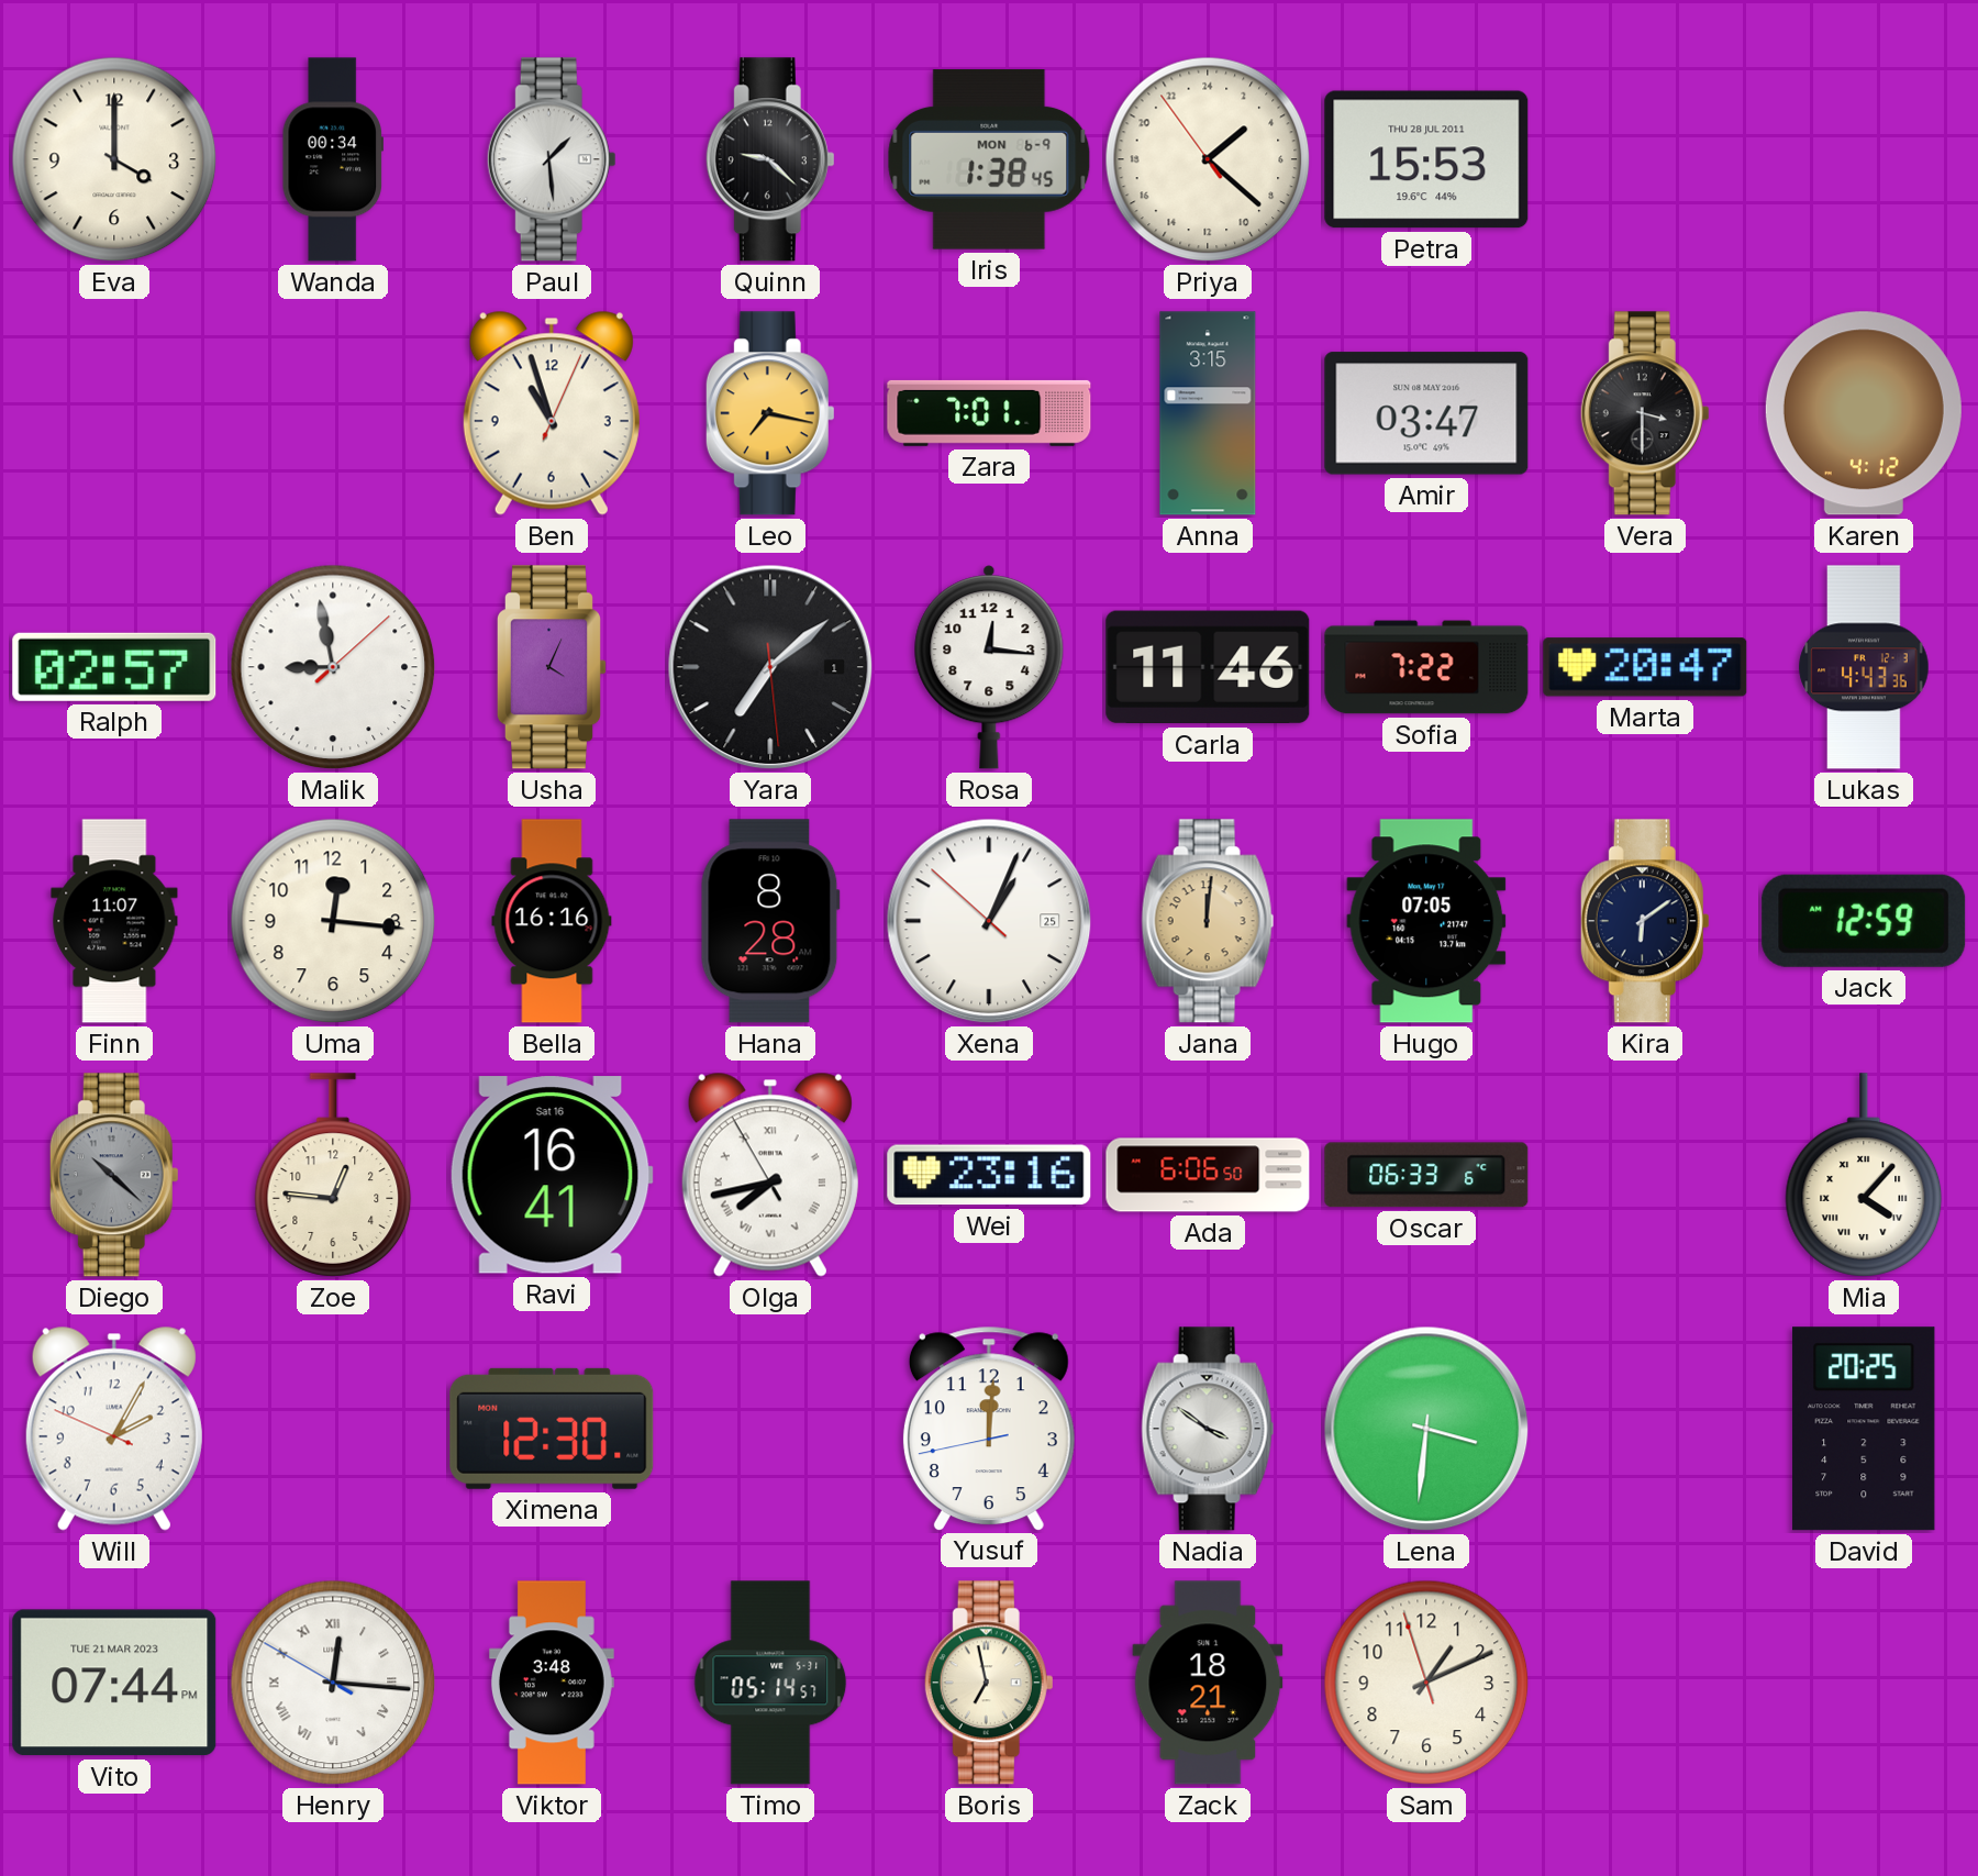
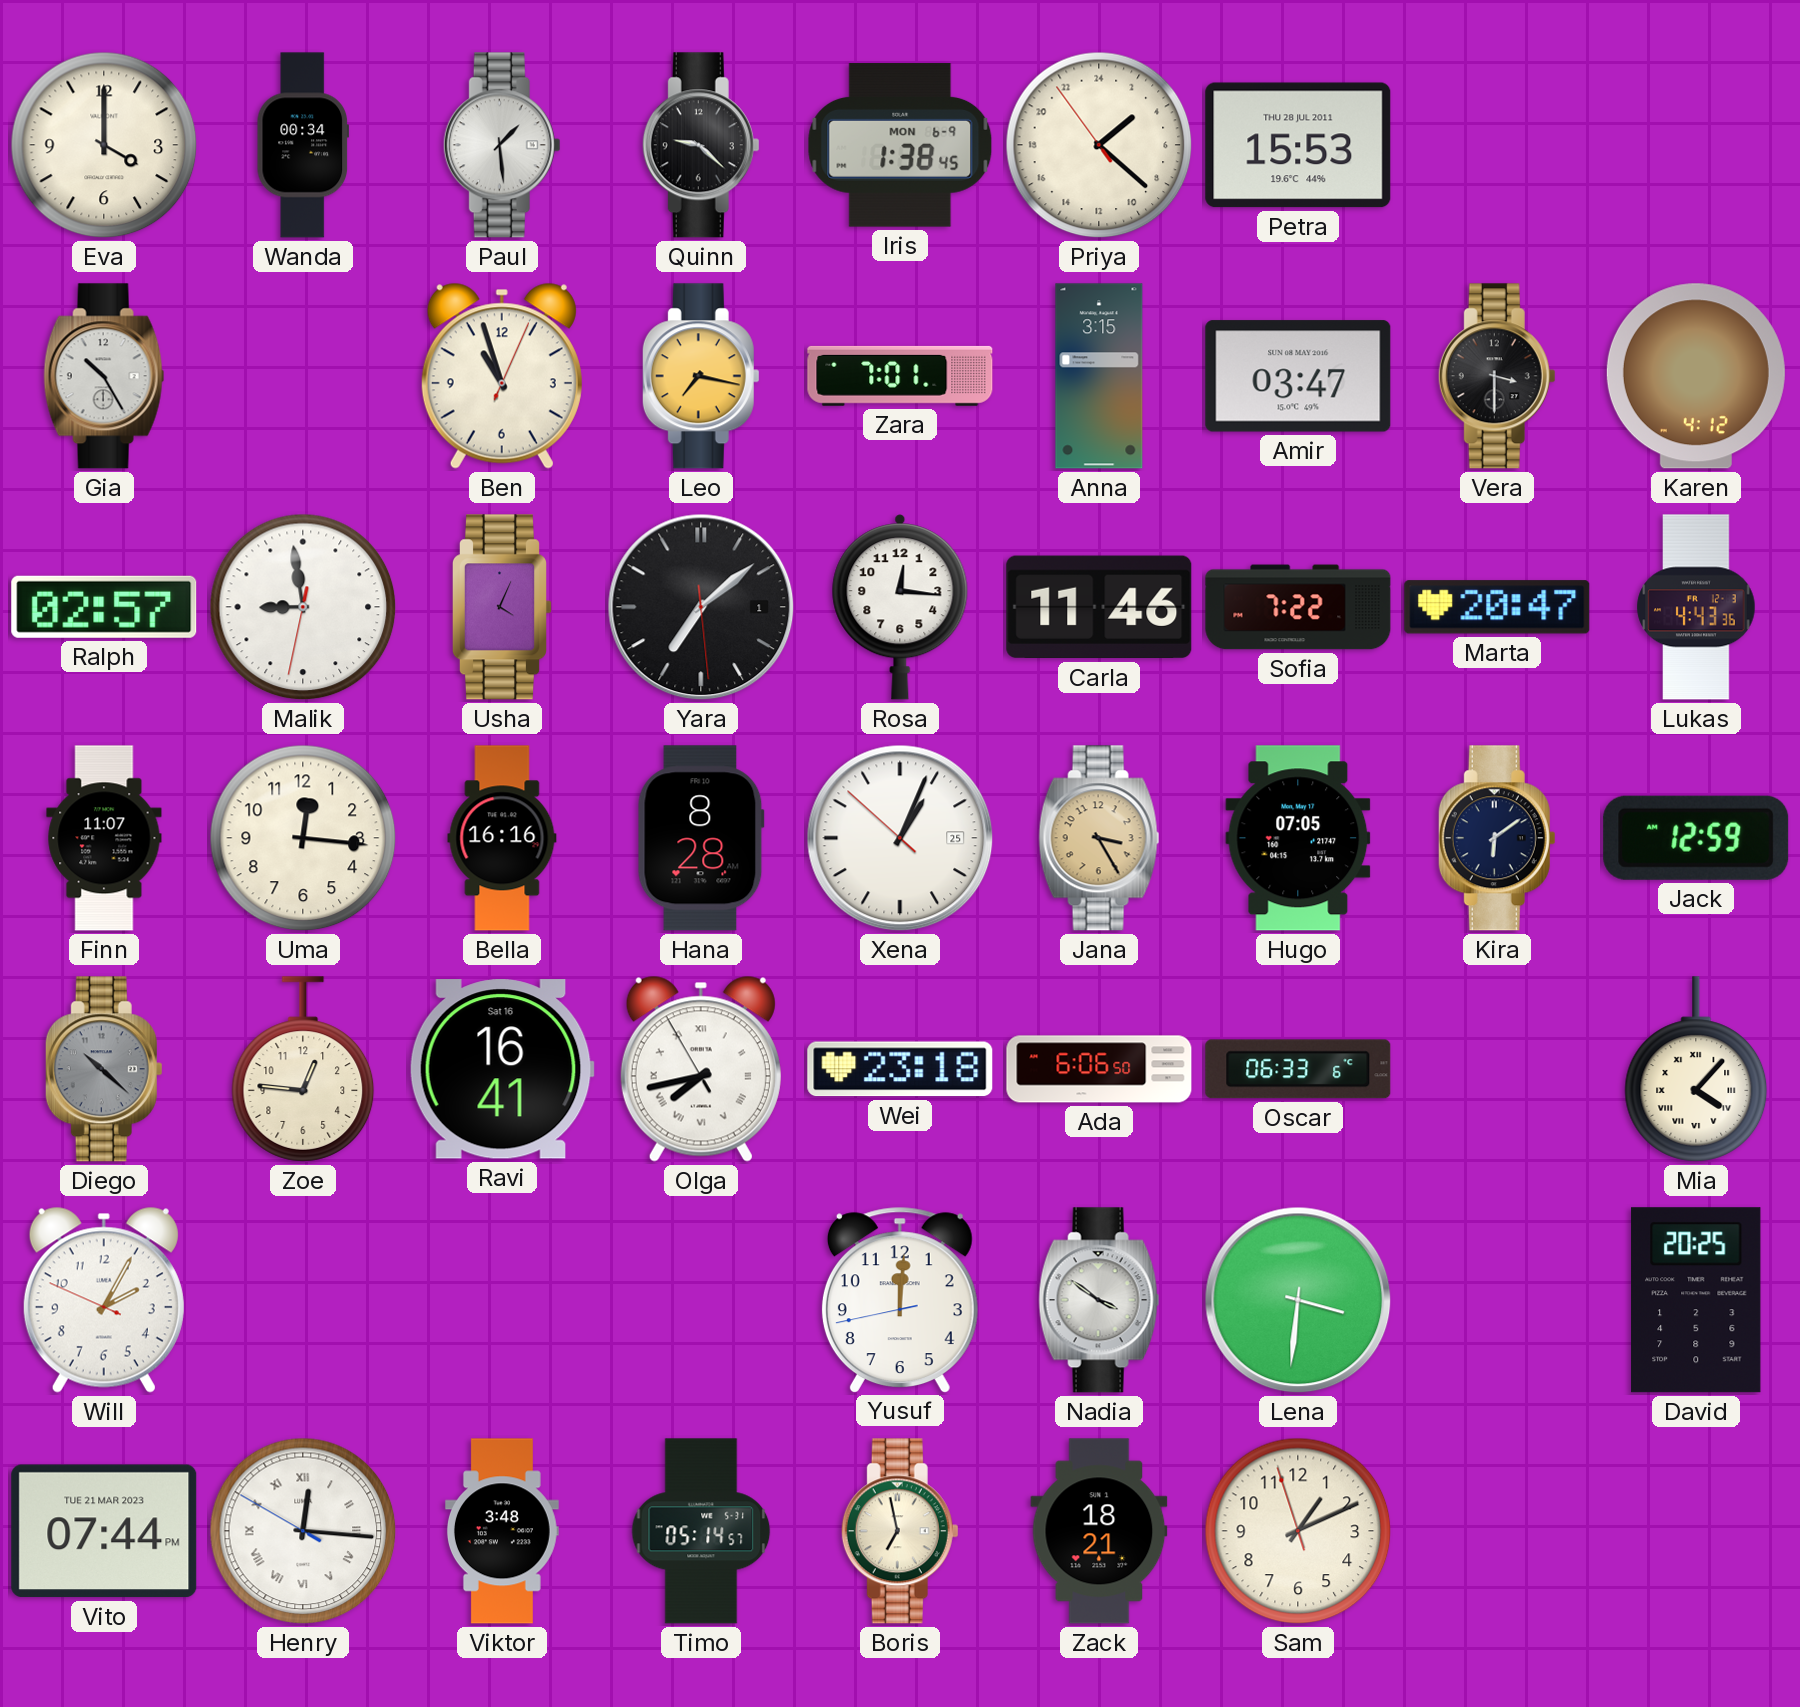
Gia: none -> 10:25 (104, 376)
Malik: 8:58:08 -> 8:58:32 (303, 607)
Jana: 12:01 -> 3:25 (1099, 838)
Wei: 23:16 -> 23:18 (900, 1069)
Ximena: 12:30 -> none (552, 1429)
